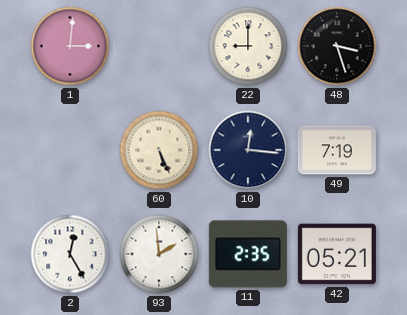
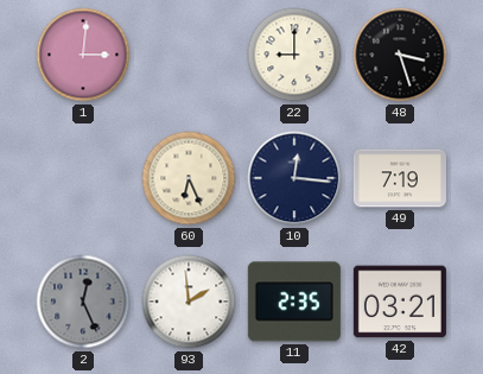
60: 5:26 -> 6:26 (189, 178)
2: 12:25 -> 12:26 (83, 302)
2 dial: white -> grey (83, 302)
42: 05:21 -> 03:21 (400, 302)
